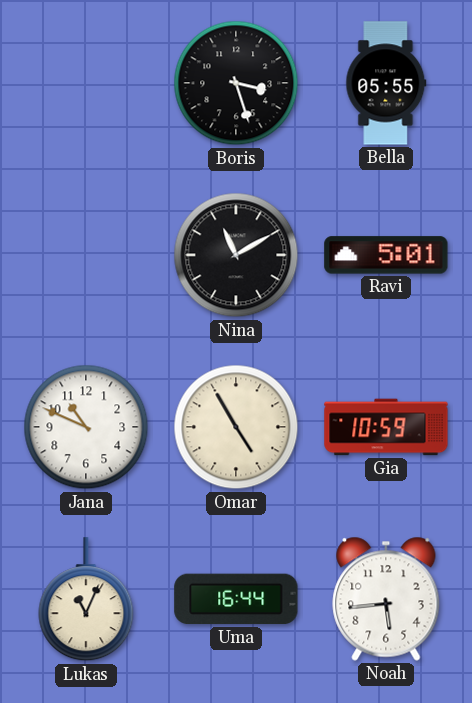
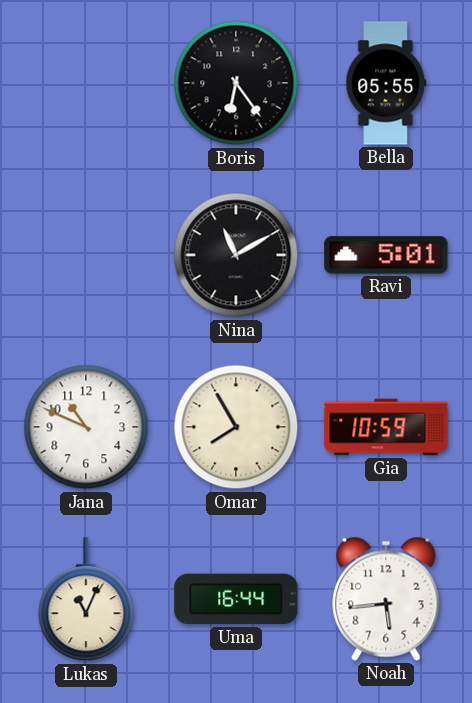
Boris: 3:27 -> 6:24 (236, 83)
Omar: 4:55 -> 7:55 (236, 427)
